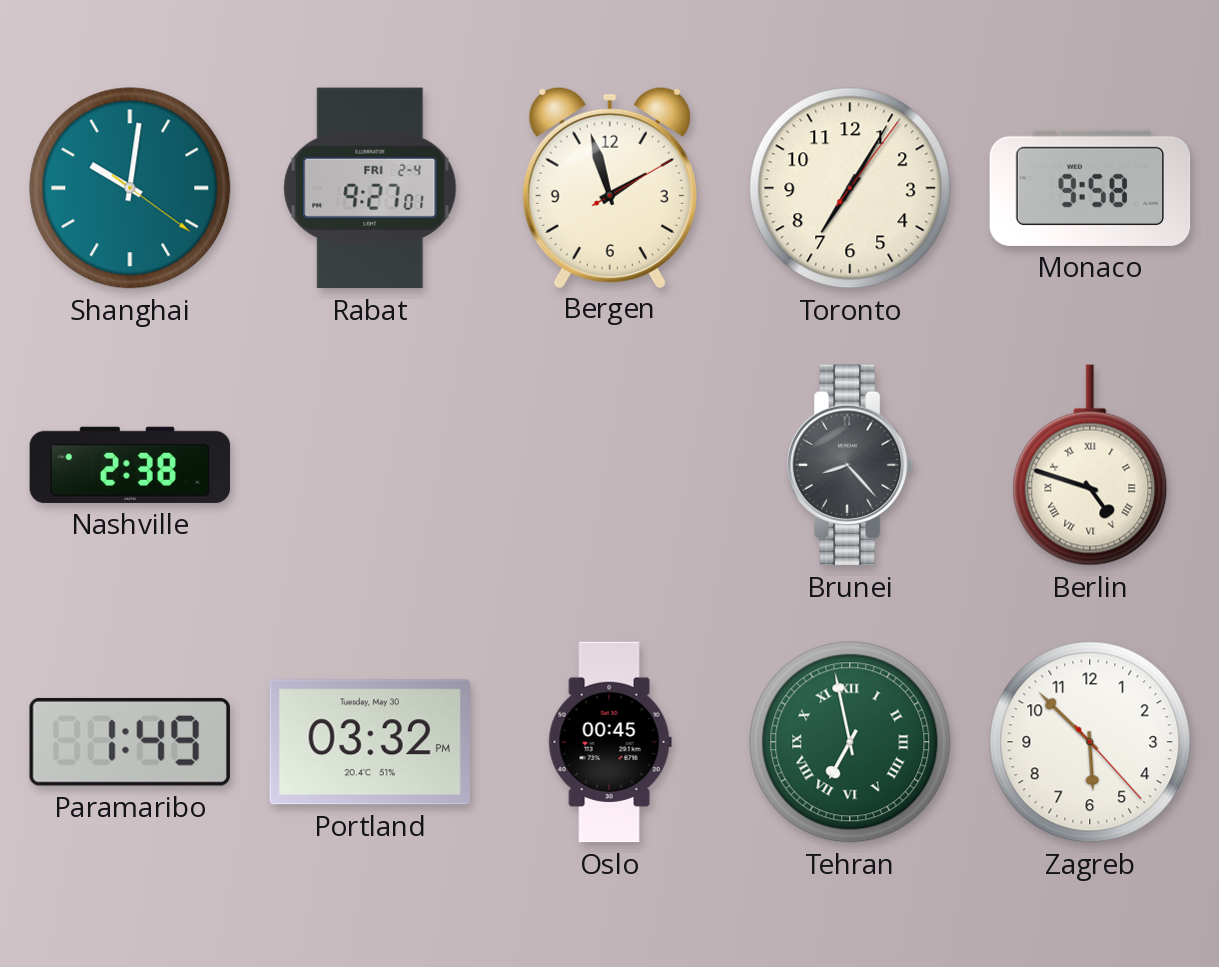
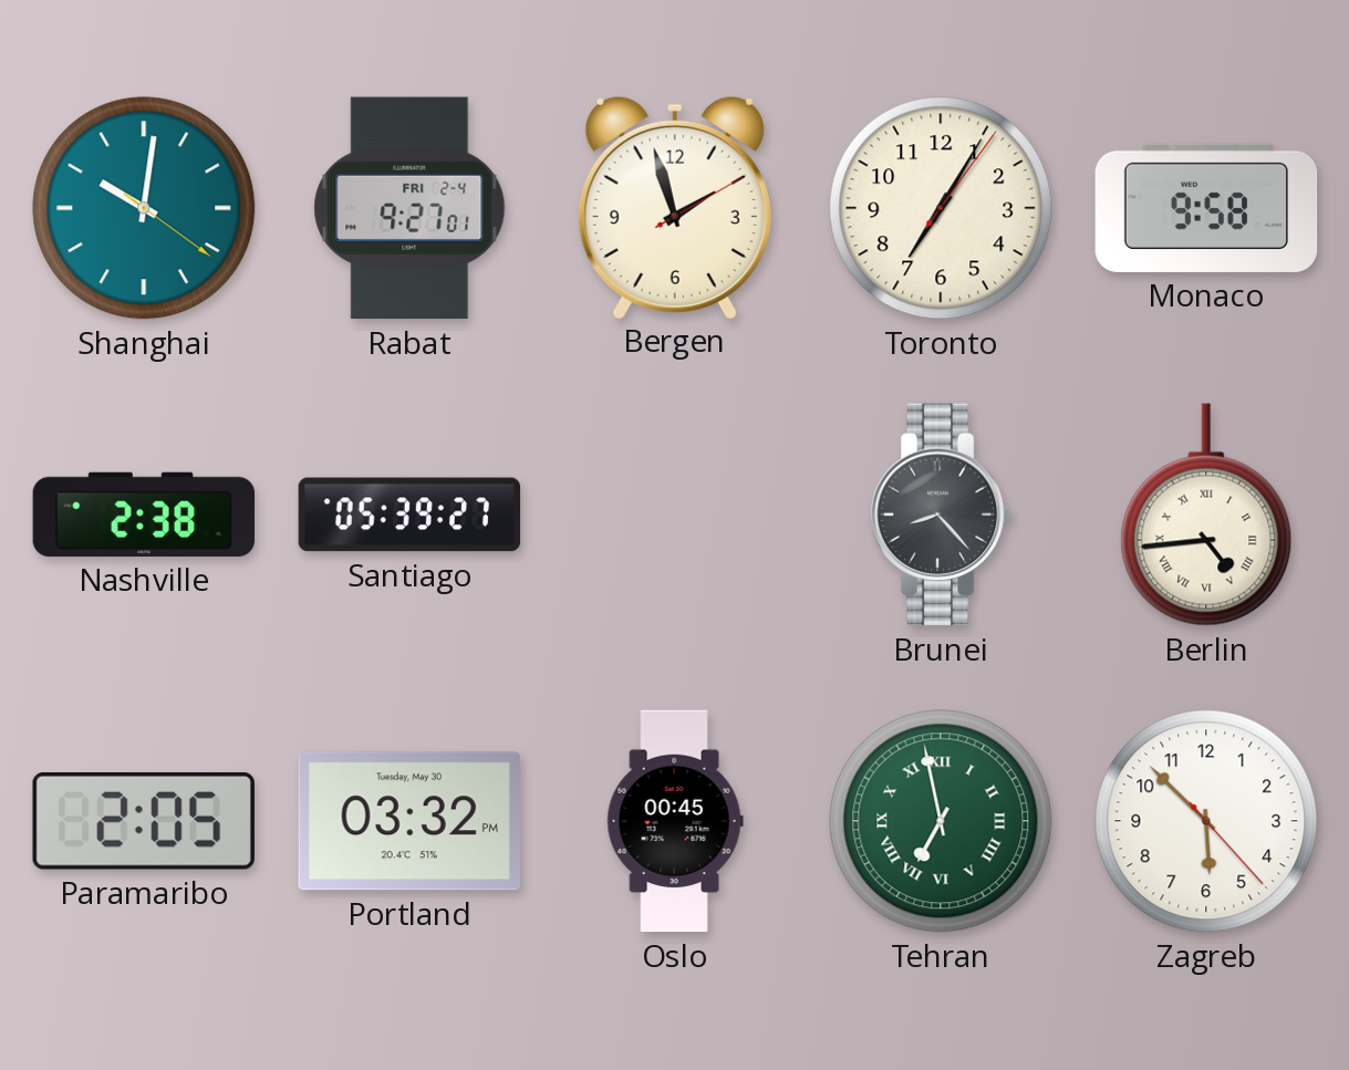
Santiago: none -> 05:39 (409, 515)
Berlin: 4:48 -> 4:44 (1206, 515)
Paramaribo: 1:49 -> 2:05 (144, 821)
